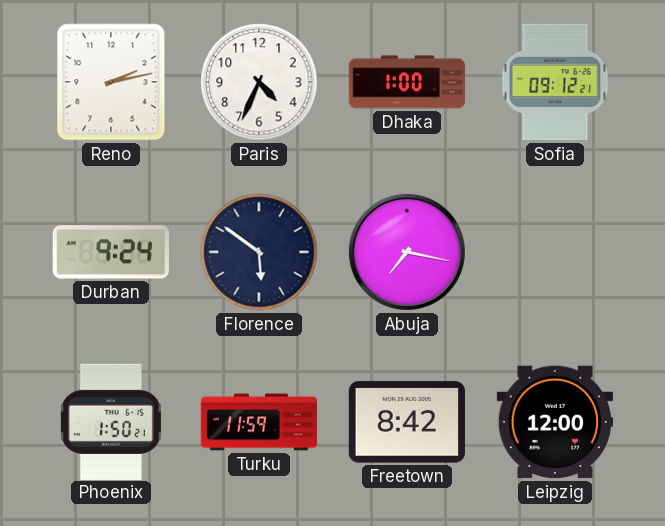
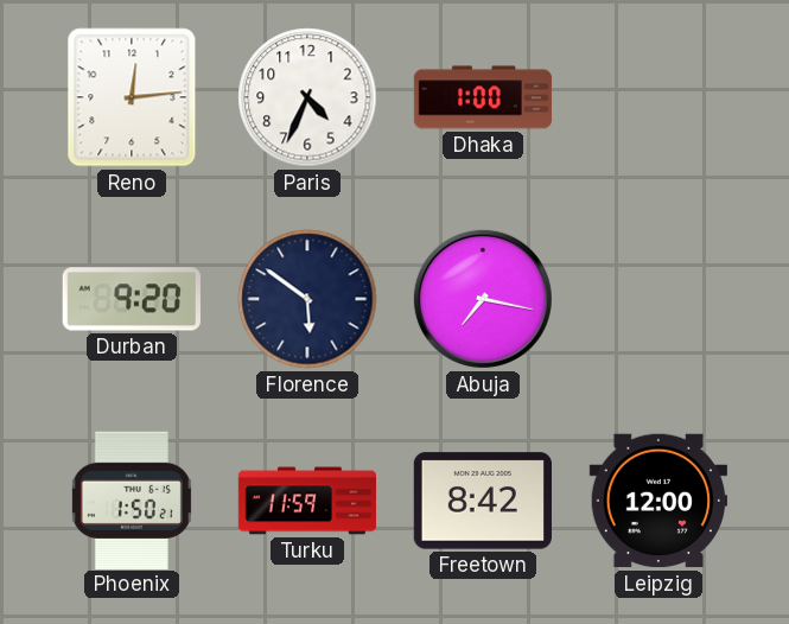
Reno: 2:13 -> 12:14 (132, 97)
Sofia: 09:12 -> none (555, 82)
Durban: 9:24 -> 9:20 (132, 299)
